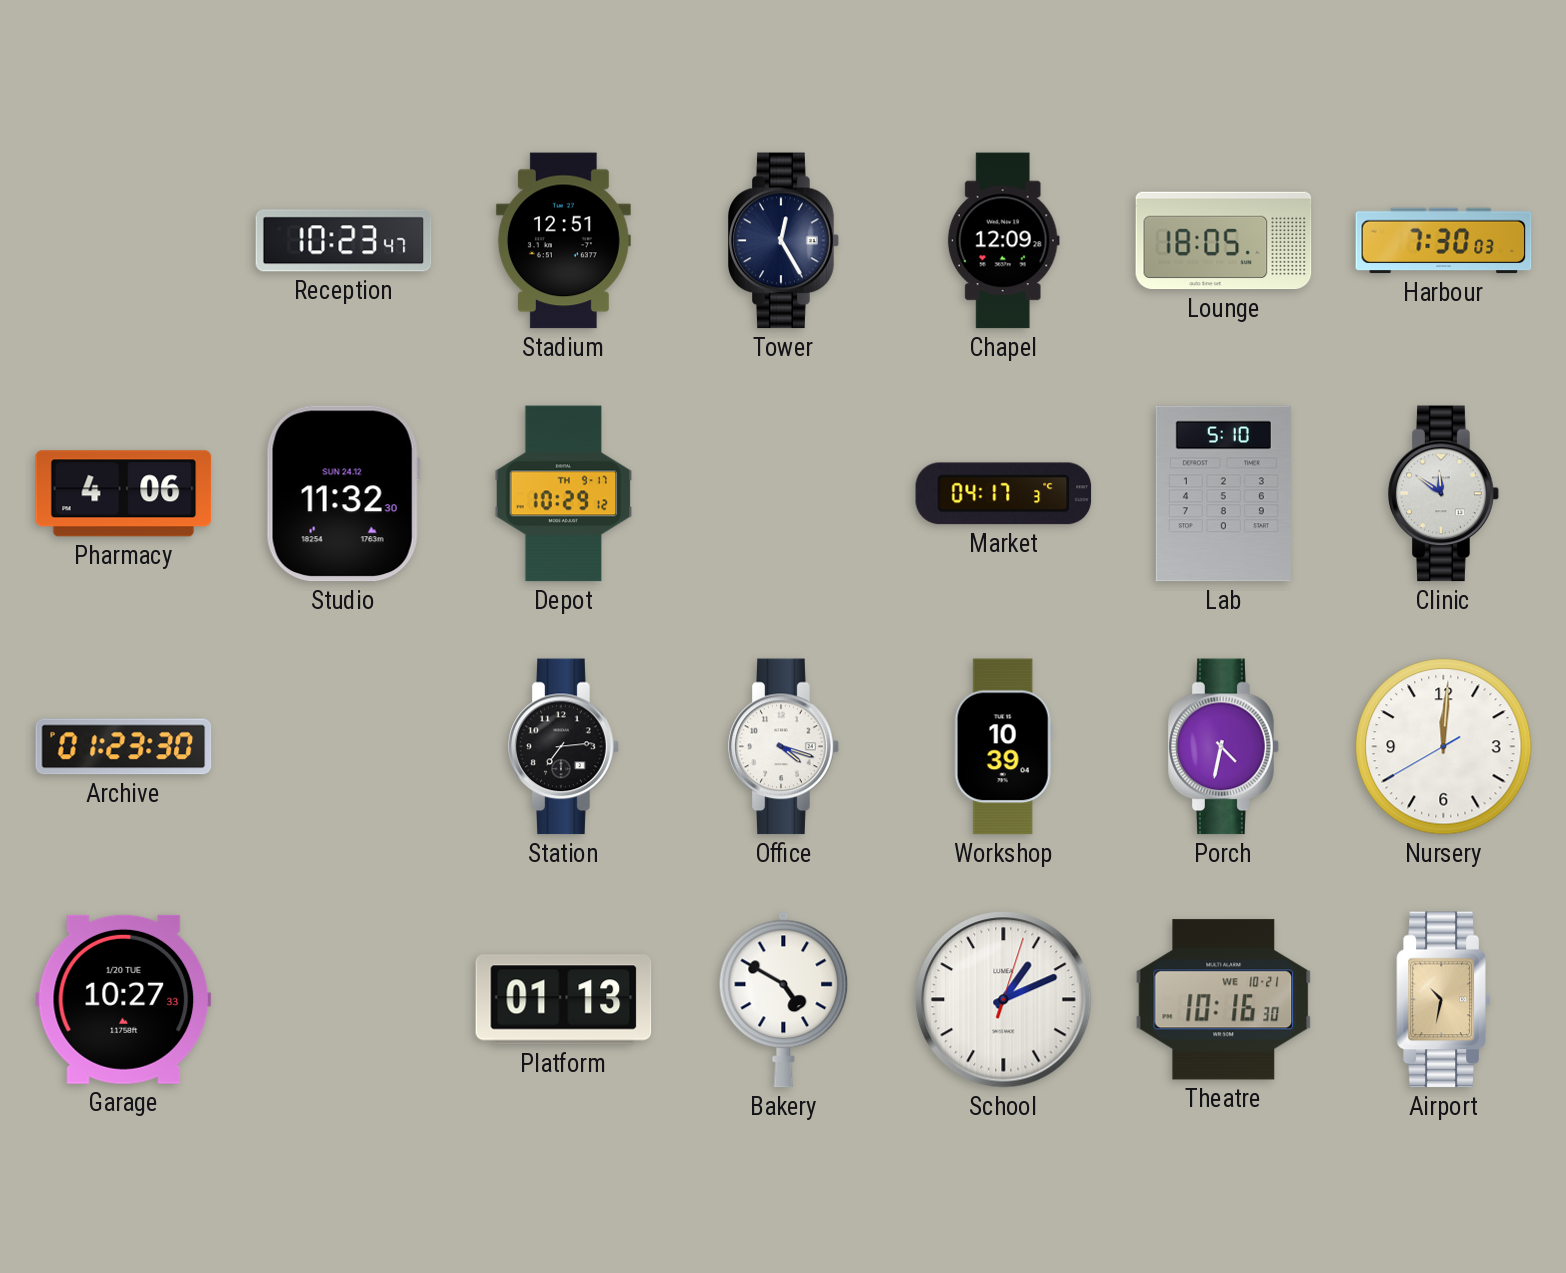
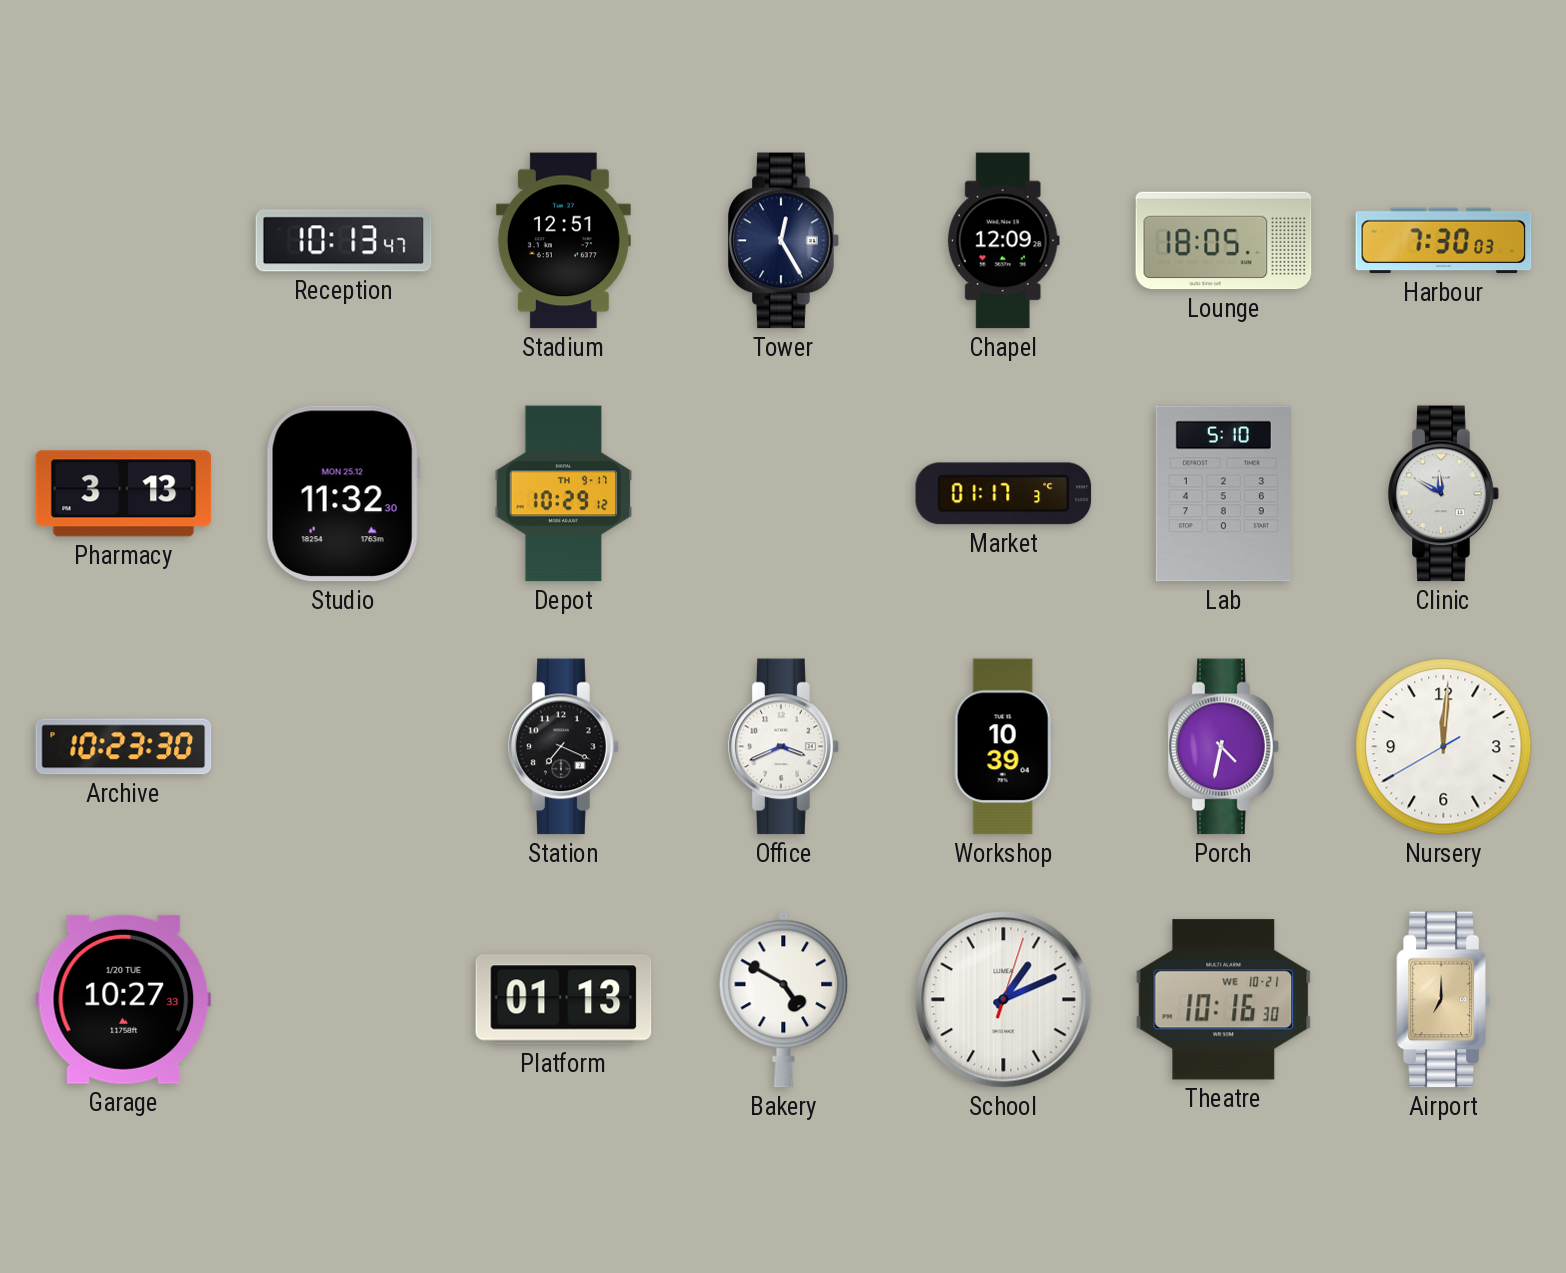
Reception: 10:23 -> 10:13 (344, 241)
Pharmacy: 4:06 -> 3:13 (124, 494)
Studio date: SUN 24.12 -> MON 25.12 (343, 494)
Market: 04:17 -> 01:17 (1004, 494)
Clinic: 11:51 -> 11:50 (1444, 494)
Archive: 01:23 -> 10:23 (124, 747)
Station: 7:14 -> 7:19 (564, 747)
Office: 4:18 -> 3:41 (784, 747)
Airport: 10:32 -> 7:00 (1444, 1000)
